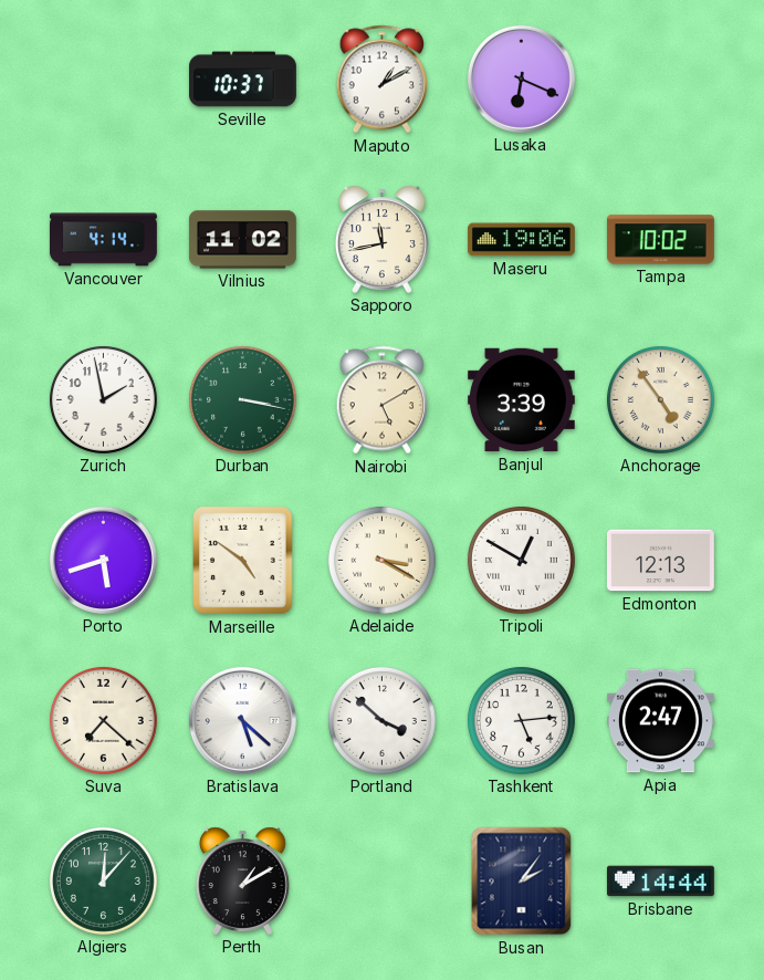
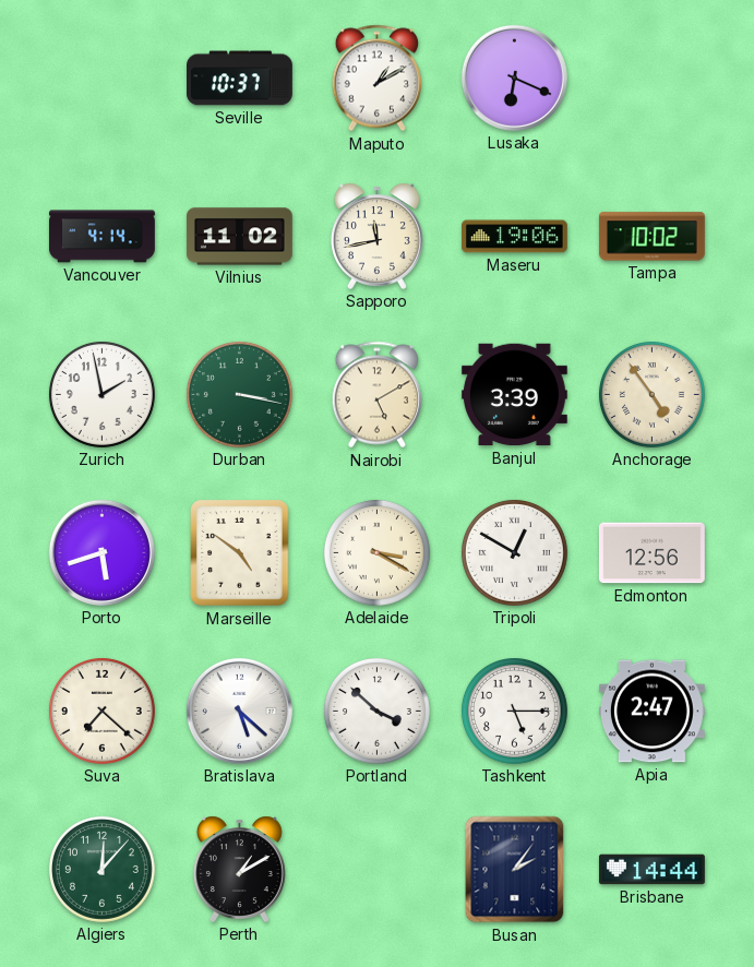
Edmonton: 12:13 -> 12:56 (651, 553)
Tashkent: 5:14 -> 5:15 (514, 711)
